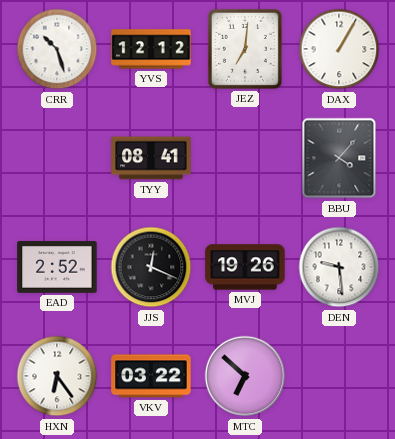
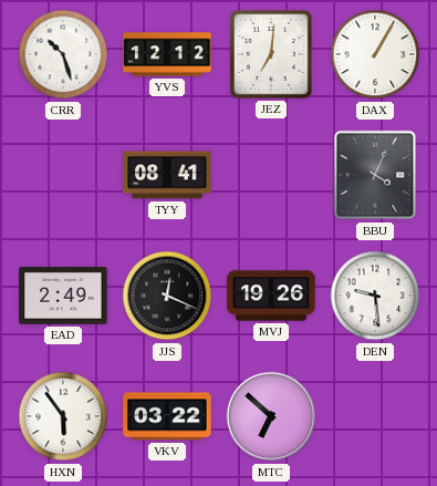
BBU: 4:07 -> 4:04 (375, 175)
EAD: 2:52 -> 2:49 (63, 296)
HXN: 6:24 -> 5:54 (63, 416)
